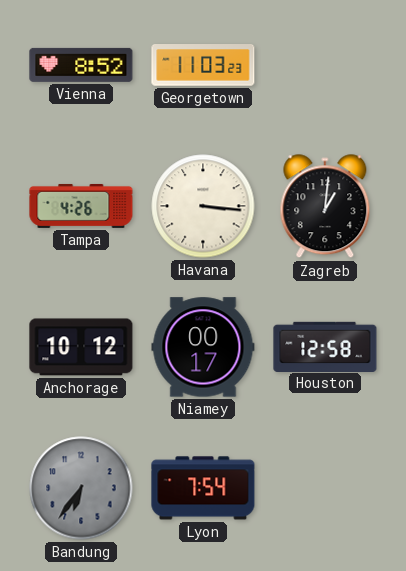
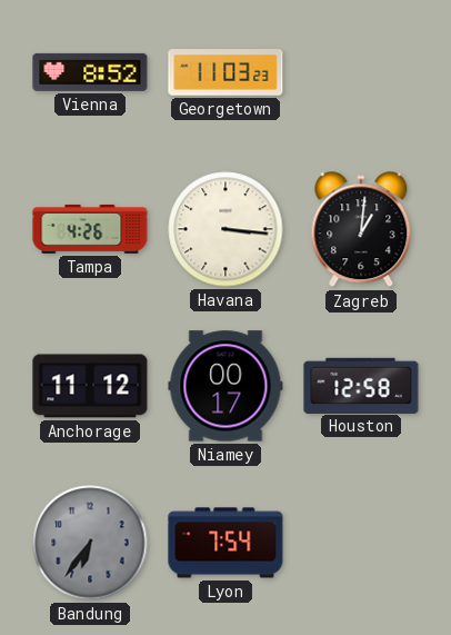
Anchorage: 10:12 -> 11:12 (90, 386)
